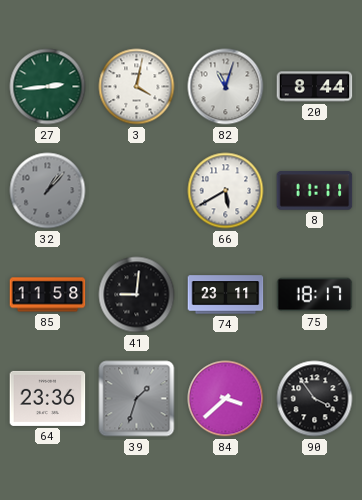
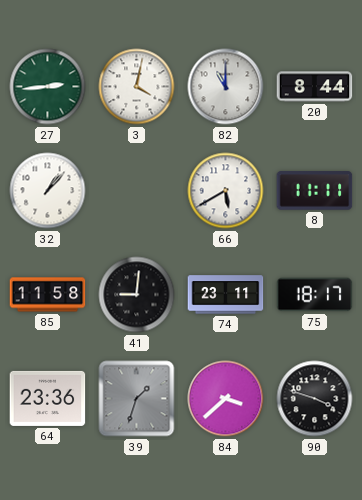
82: 11:03 -> 11:00 (226, 87)
32 dial: grey -> white (48, 191)
90: 3:54 -> 3:48 (315, 399)
